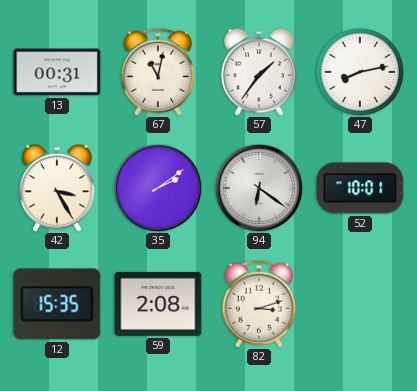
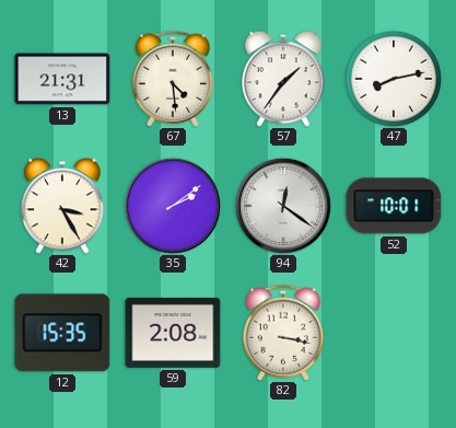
13: 00:31 -> 21:31 (62, 79)
67: 11:02 -> 4:29 (173, 79)
94: 6:21 -> 12:21 (283, 206)
82: 3:12 -> 3:17 (283, 333)
